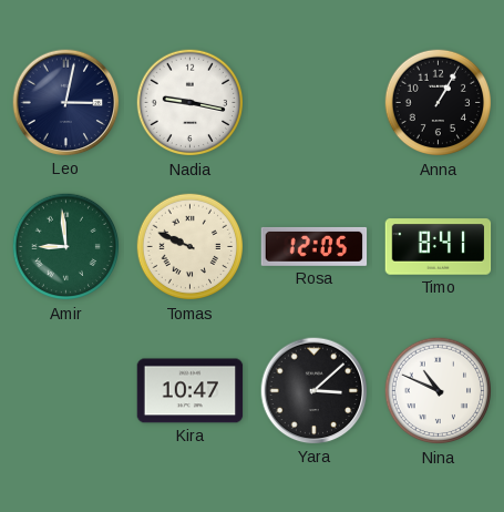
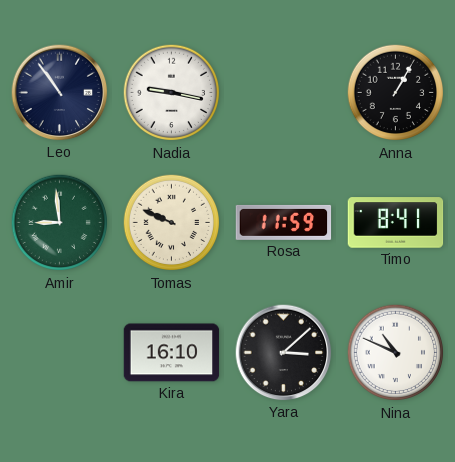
Leo: 3:02 -> 10:54 (60, 93)
Rosa: 12:05 -> 11:59 (284, 222)
Kira: 10:47 -> 16:10 (172, 353)
